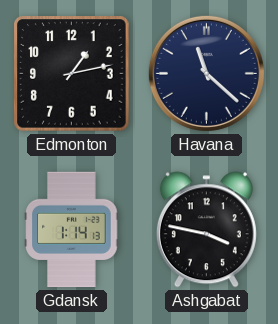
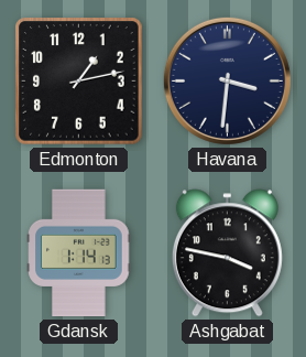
Havana: 11:22 -> 3:31 (227, 80)
